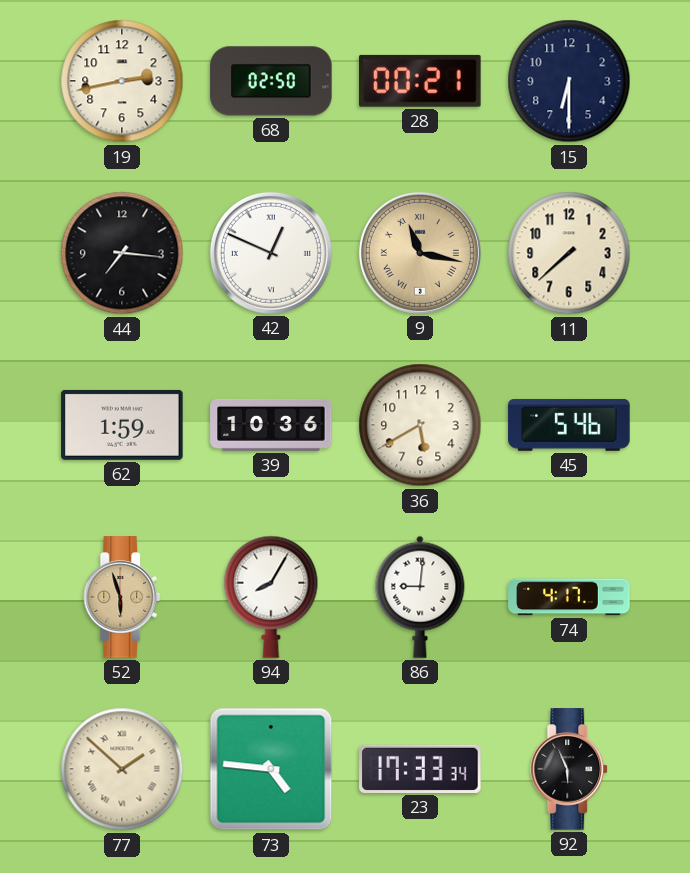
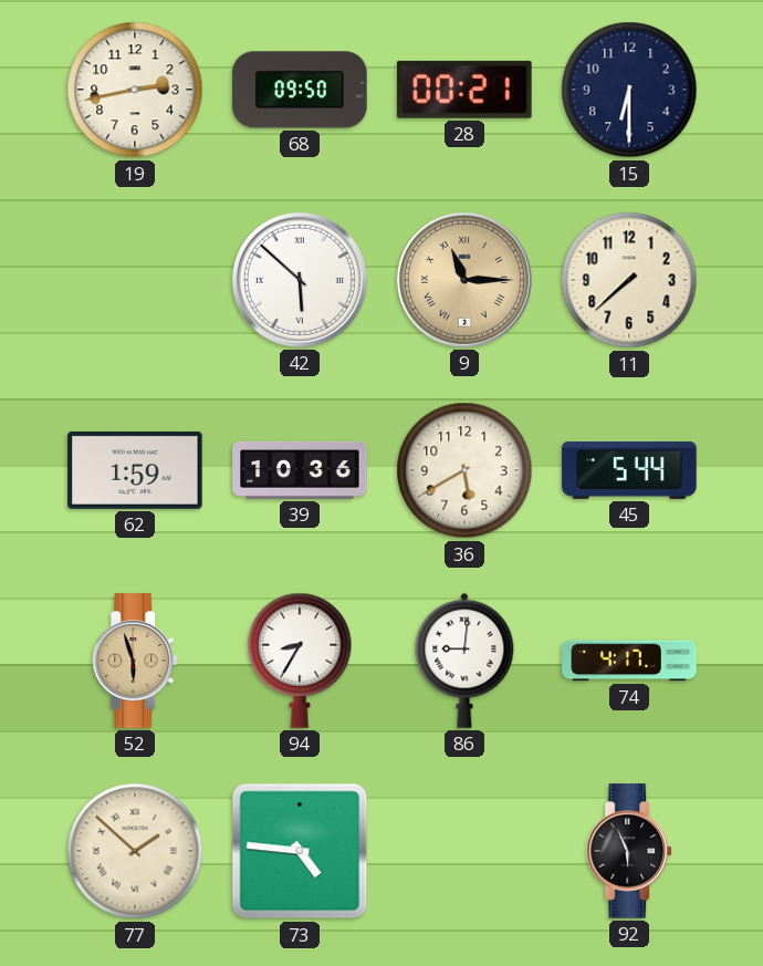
68: 02:50 -> 09:50 (300, 90)
44: 7:16 -> none (122, 253)
42: 12:49 -> 5:52 (300, 280)
9: 11:17 -> 11:15 (464, 280)
45: 5:46 -> 5:44 (629, 470)
94: 8:05 -> 8:35 (300, 661)
23: 17:33 -> none (420, 769)
